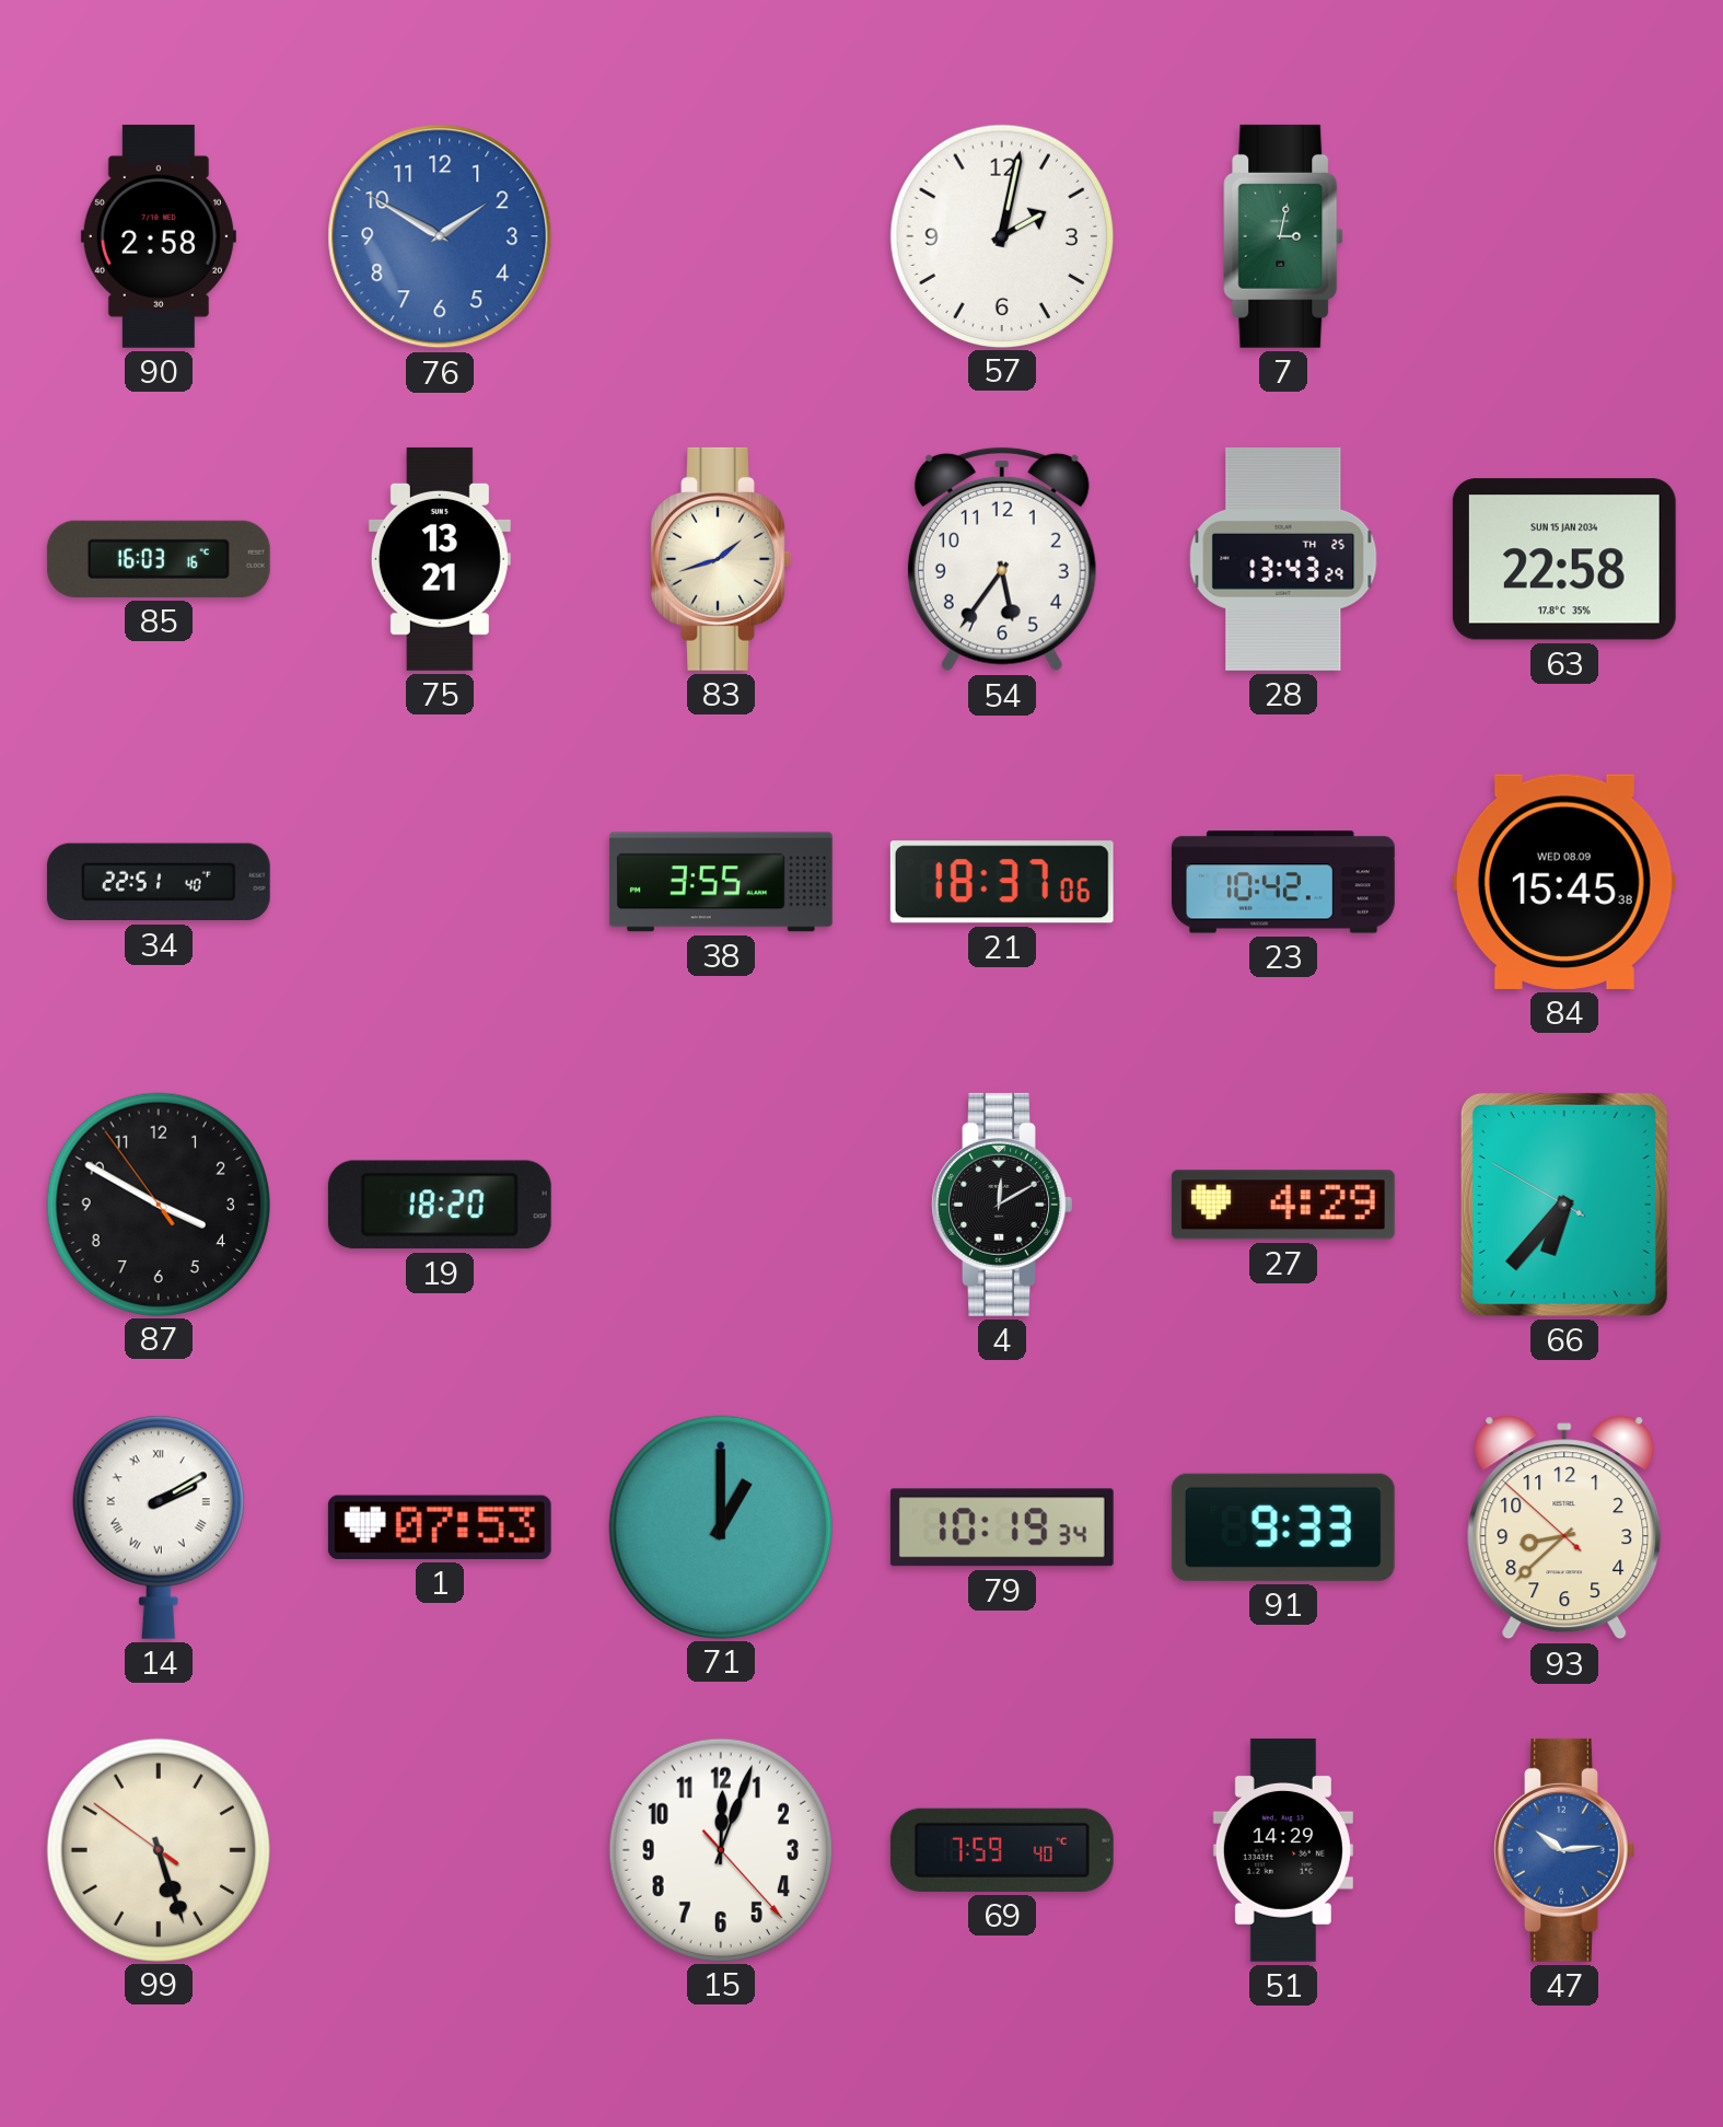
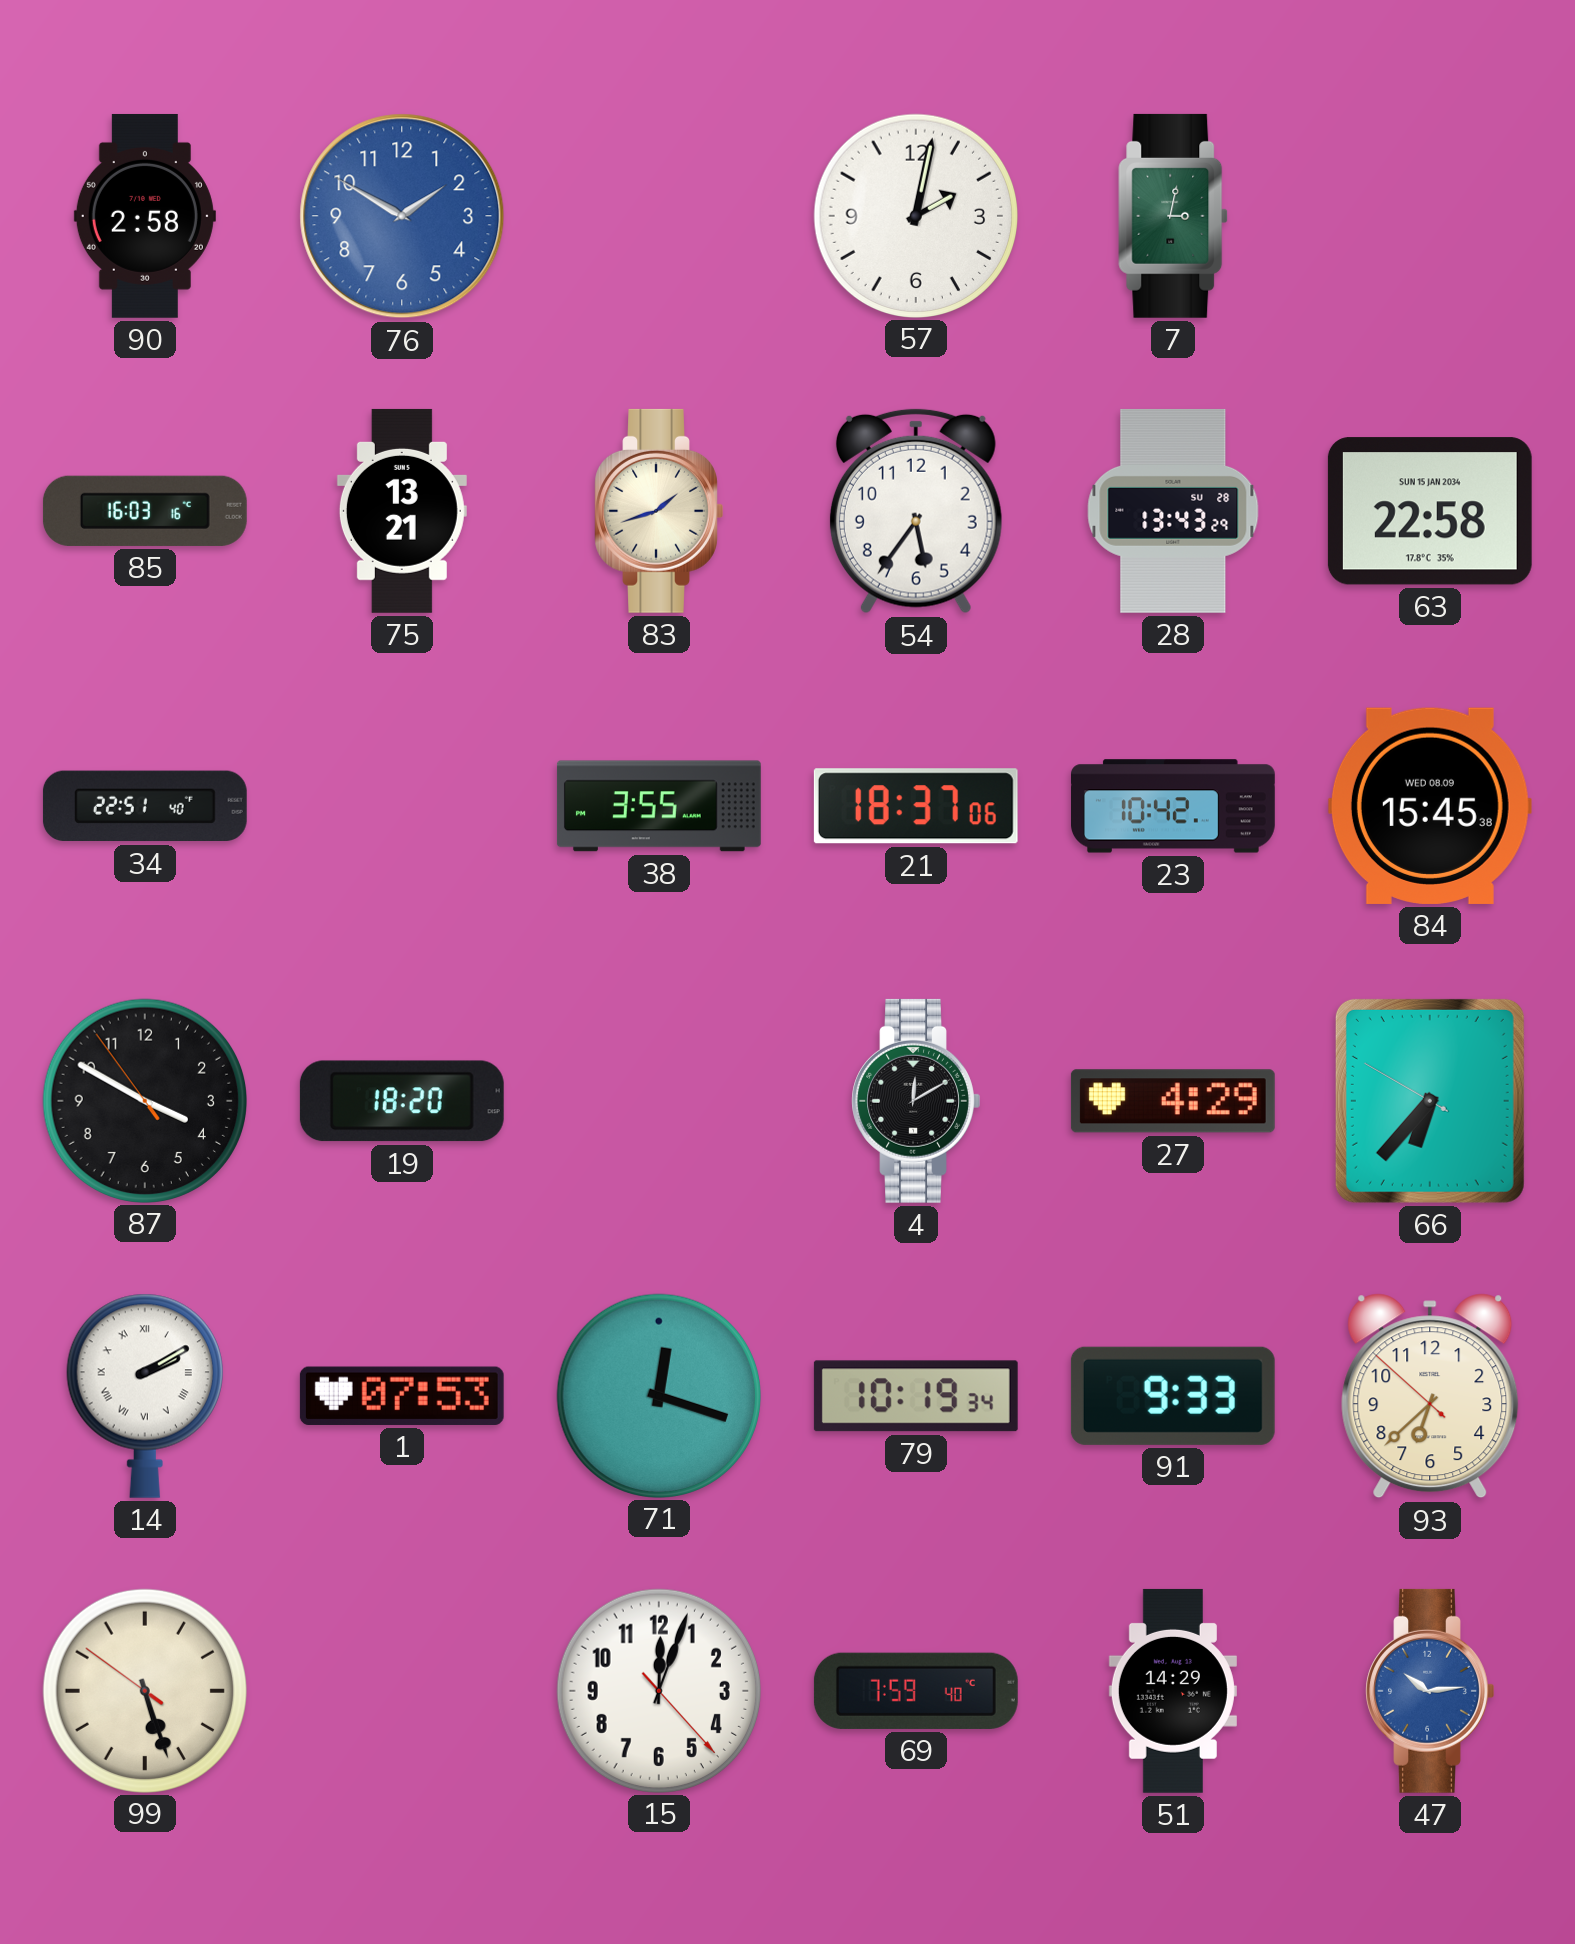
28 date: TH 25 -> SU 28 (1173, 511)
71: 1:00 -> 12:18 (658, 1395)
93: 8:37 -> 6:37 (1430, 1396)
